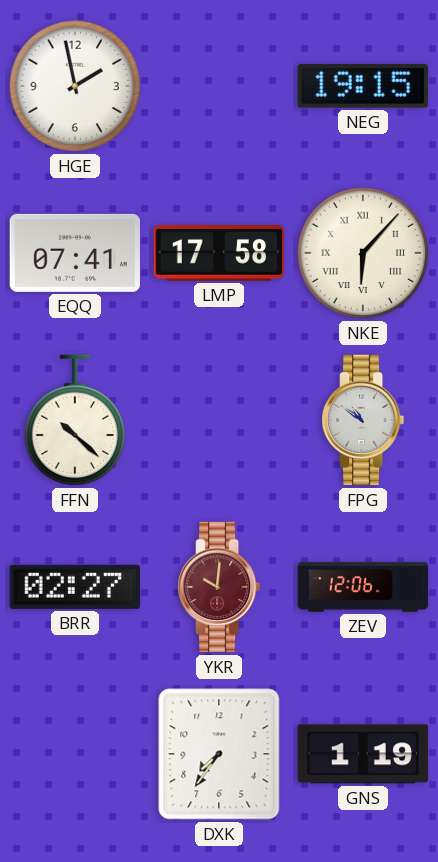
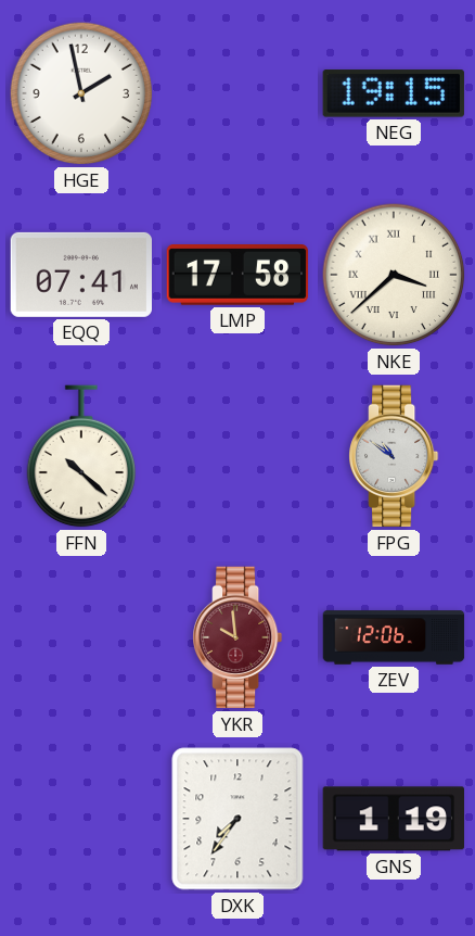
NKE: 6:07 -> 3:38 (394, 275)
BRR: 02:27 -> none (74, 587)
YKR: 10:01 -> 9:59 (239, 637)
